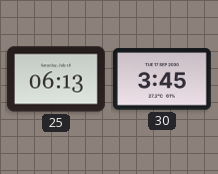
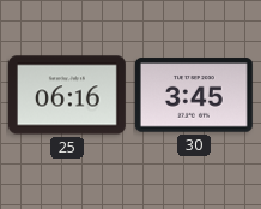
25: 06:13 -> 06:16 (67, 95)
